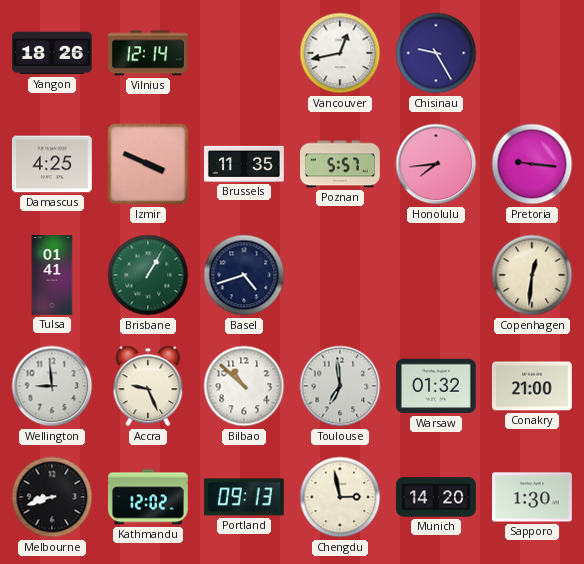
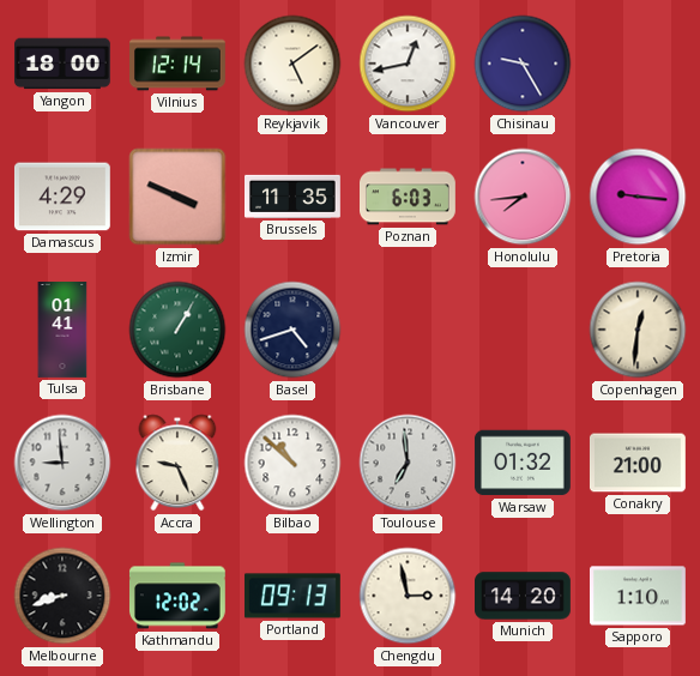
Yangon: 18:26 -> 18:00 (64, 64)
Reykjavik: none -> 5:09 (292, 64)
Damascus: 4:25 -> 4:29 (62, 197)
Poznan: 5:57 -> 6:03 (409, 197)
Sapporo: 1:30 -> 1:10 (639, 596)
